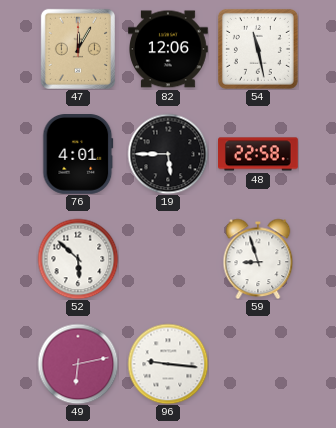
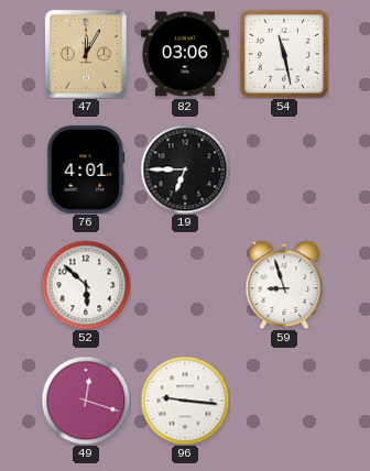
82: 12:06 -> 03:06 (186, 54)
19: 5:45 -> 6:45 (185, 169)
48: 22:58 -> none (259, 154)
49: 6:13 -> 12:18 (86, 401)
